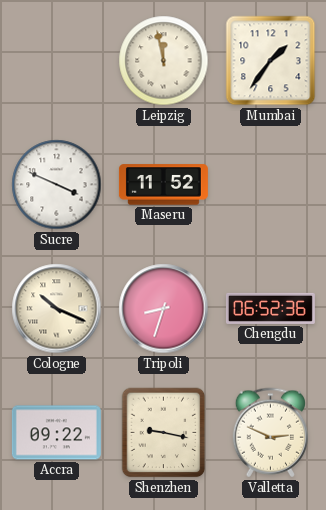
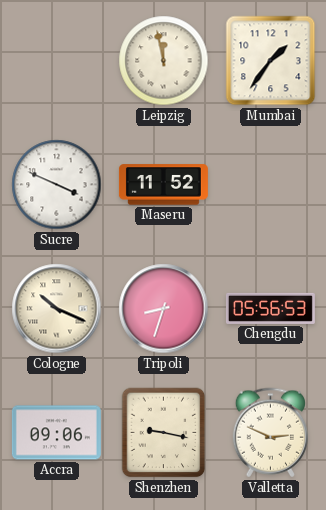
Chengdu: 06:52 -> 05:56 (270, 308)
Accra: 09:22 -> 09:06 (56, 433)
